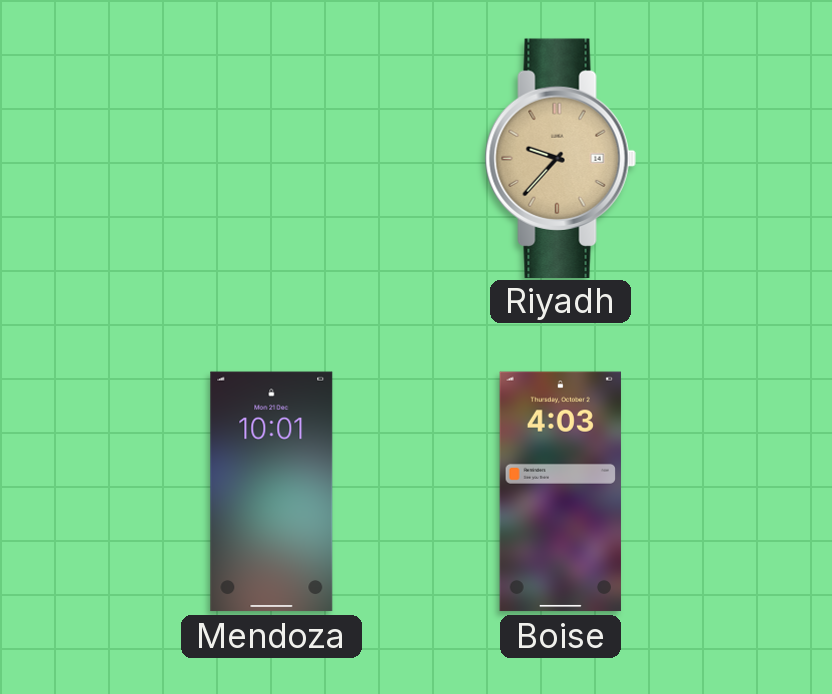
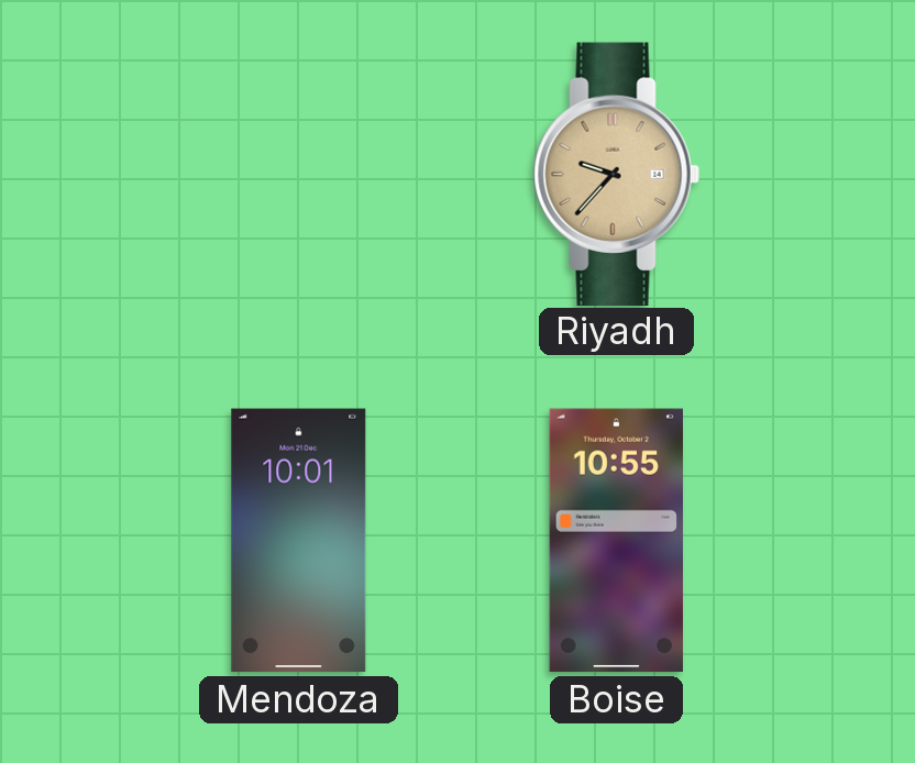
Boise: 4:03 -> 10:55 (616, 541)
